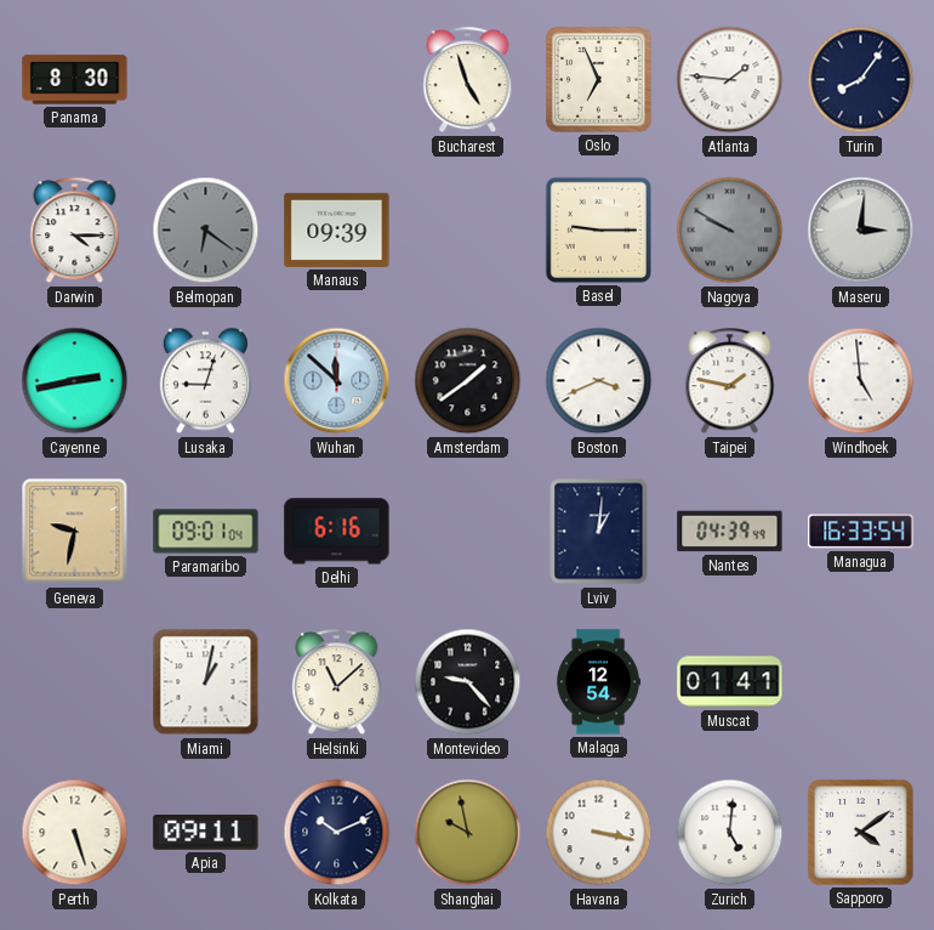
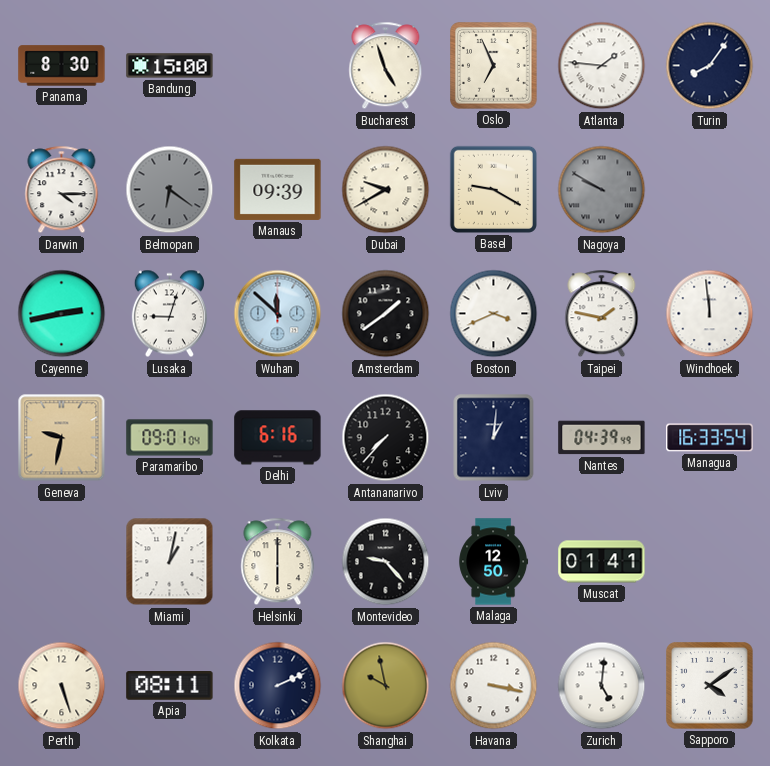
Bandung: none -> 15:00 (170, 66)
Dubai: none -> 9:40 (386, 190)
Basel: 9:15 -> 9:20 (493, 189)
Maseru: 3:01 -> none (861, 231)
Windhoek: 4:59 -> 11:59 (710, 314)
Antananarivo: none -> 7:37 (386, 438)
Helsinki: 11:08 -> 6:00 (278, 562)
Malaga: 12:54 -> 12:50 (494, 562)
Apia: 09:11 -> 08:11 (170, 686)
Kolkata: 10:11 -> 2:11 (278, 686)
